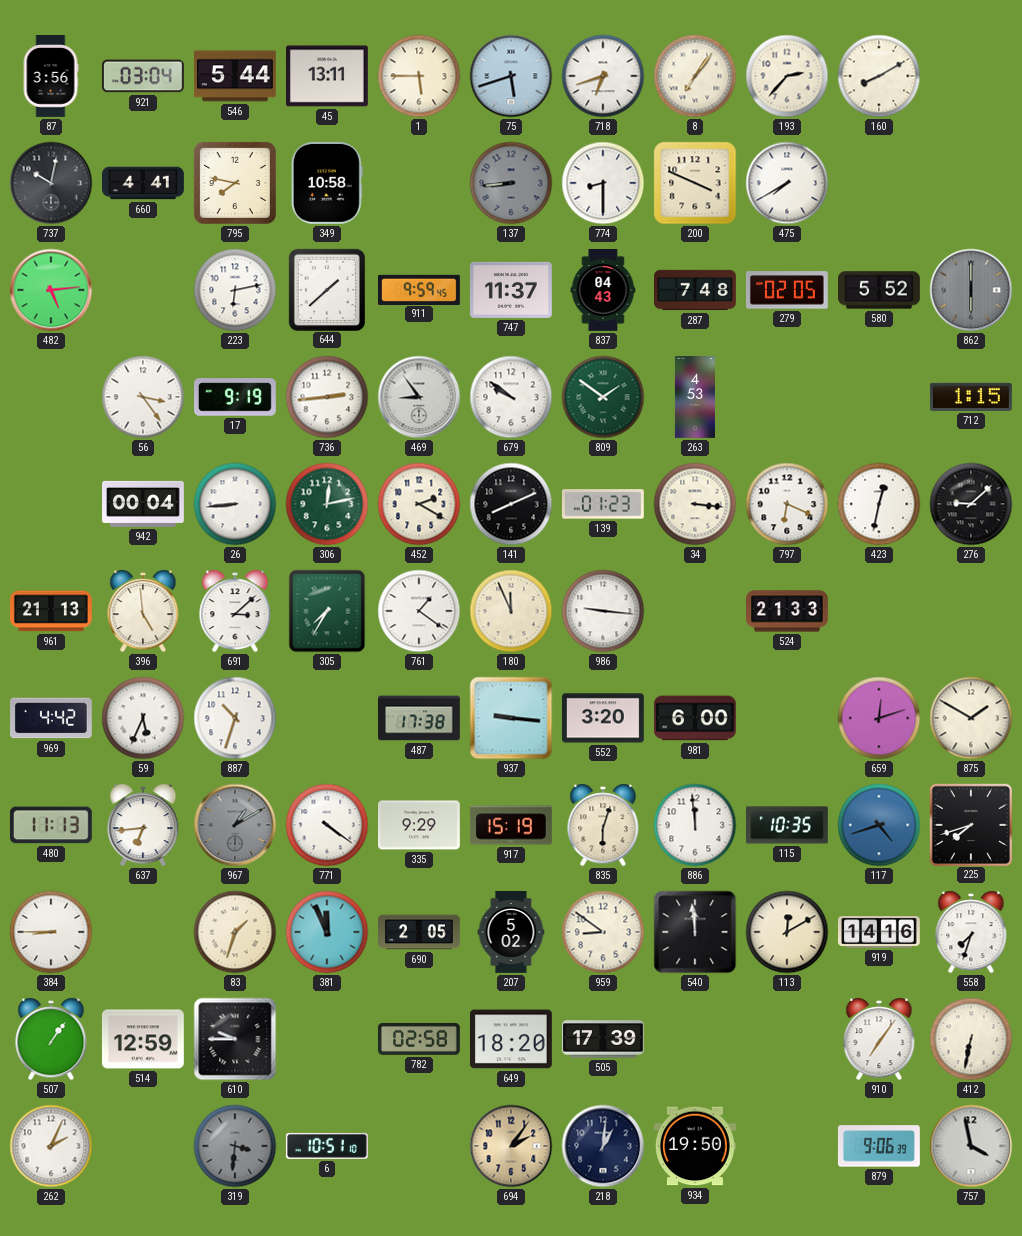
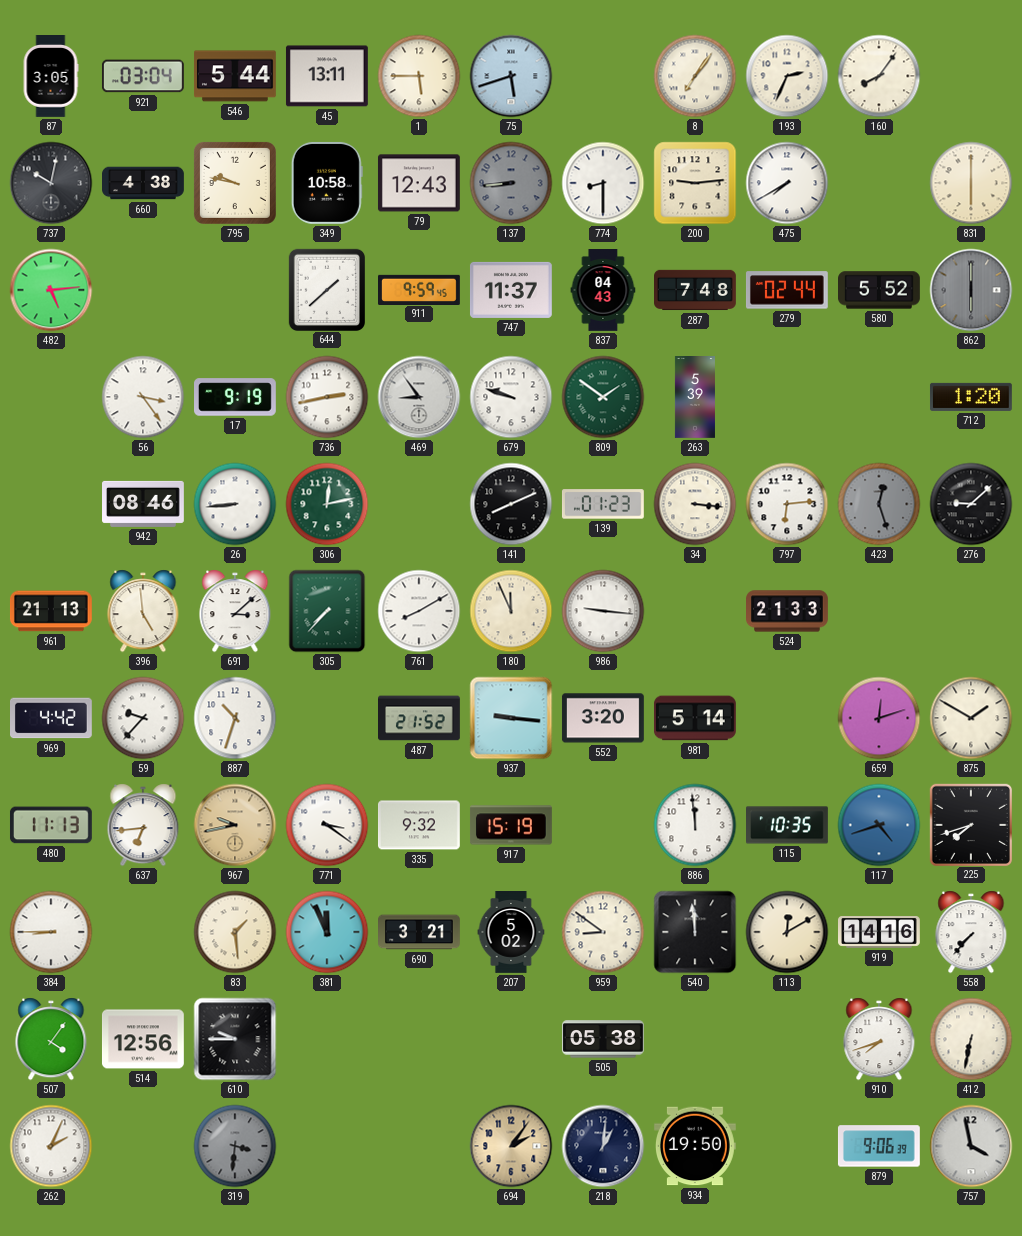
87: 3:56 -> 3:05 (51, 77)
718: 6:42 -> none (603, 76)
193: 2:37 -> 2:34 (787, 76)
160: 8:10 -> 8:06 (879, 76)
660: 4:41 -> 4:38 (144, 183)
795: 7:47 -> 9:47 (235, 183)
79: none -> 12:43 (419, 183)
200: 3:49 -> 9:14 (695, 183)
831: none -> 6:00 (971, 183)
223: 6:13 -> none (235, 290)
279: 02:05 -> 02:44 (787, 290)
736: 2:44 -> 2:43 (327, 397)
679: 9:51 -> 9:48 (511, 397)
263: 4:53 -> 5:39 (695, 398)
712: 1:15 -> 1:20 (971, 397)
942: 00:04 -> 08:46 (144, 504)
452: 2:20 -> none (419, 504)
797: 6:19 -> 6:14 (787, 504)
423: 12:32 -> 12:27 (879, 504)
423 dial: white -> grey (879, 504)
305: 7:35 -> 7:37 (327, 611)
761: 1:21 -> 8:10 (419, 611)
59: 5:34 -> 9:37 (143, 718)
487: 17:38 -> 21:52 (420, 718)
981: 6:00 -> 5:14 (695, 718)
967: 1:10 -> 9:43 (235, 825)
967 dial: grey -> champagne (235, 825)
771: 4:21 -> 3:21 (327, 825)
335: 9:29 -> 9:32 (420, 825)
835: 6:03 -> none (603, 825)
83: 1:33 -> 1:29 (235, 932)
690: 2:05 -> 3:21 (420, 932)
558: 7:33 -> 7:37 (971, 932)
507: 1:06 -> 4:06 (51, 1039)
514: 12:59 -> 12:56 (143, 1039)
782: 02:58 -> none (419, 1039)
649: 18:20 -> none (511, 1039)
505: 17:39 -> 05:38 (604, 1039)
910: 7:06 -> 7:42 (879, 1039)
6: 10:51 -> none (327, 1146)
